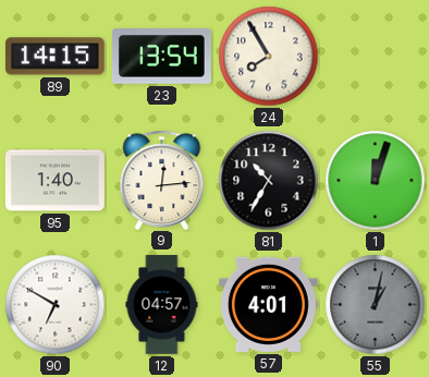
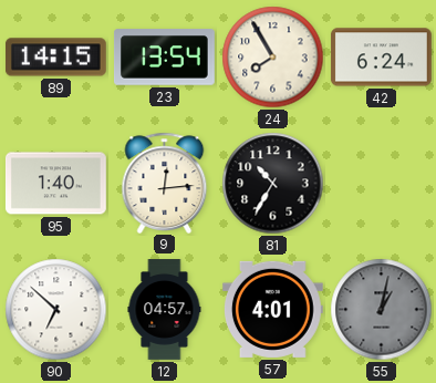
42: none -> 6:24 (381, 58)
1: 12:03 -> none (376, 181)
90: 6:50 -> 6:52 (56, 310)
